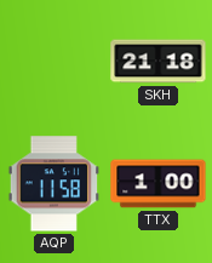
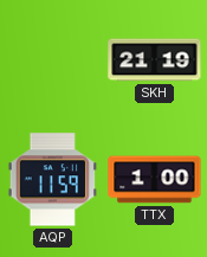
SKH: 21:18 -> 21:19 (155, 60)
AQP: 11:58 -> 11:59 (53, 180)
